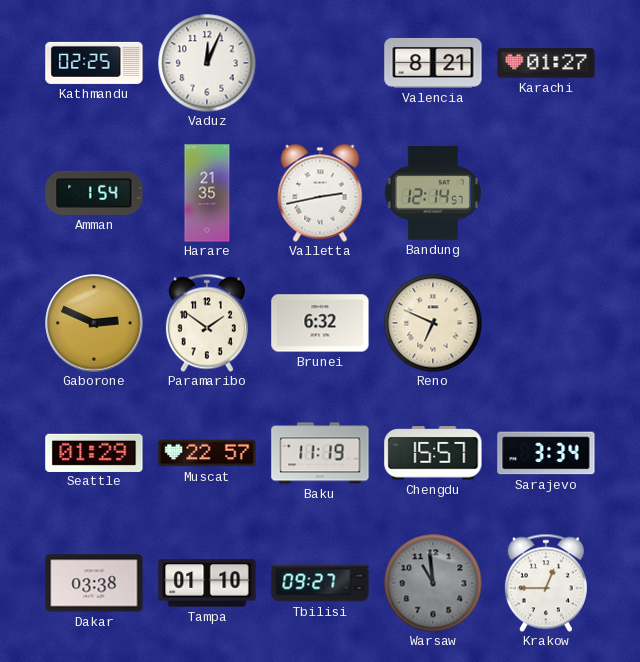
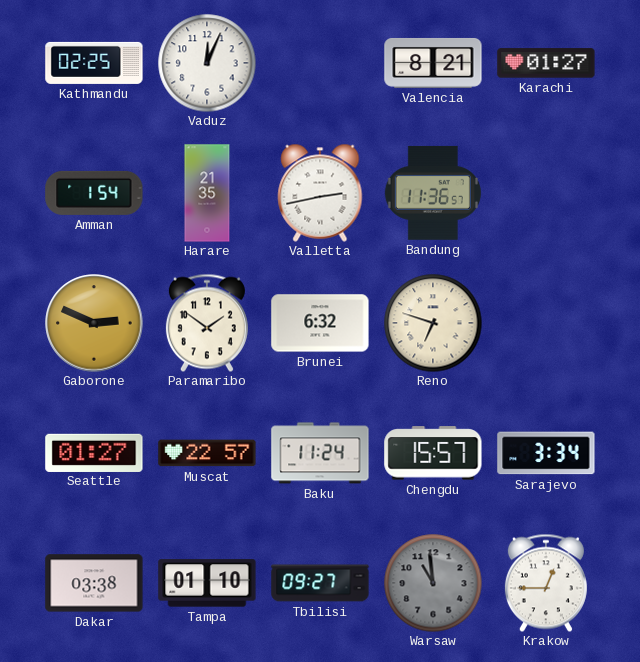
Bandung: 12:14 -> 11:36 (433, 193)
Reno: 6:49 -> 6:48 (433, 323)
Seattle: 01:29 -> 01:27 (94, 452)
Baku: 11:19 -> 11:24 (320, 453)
